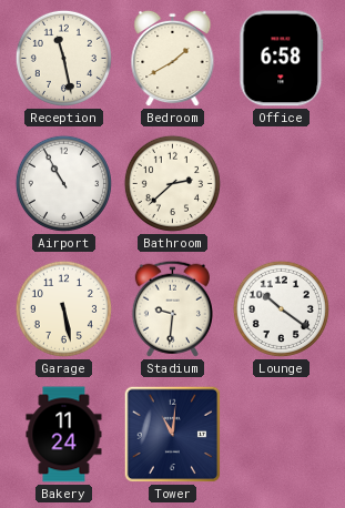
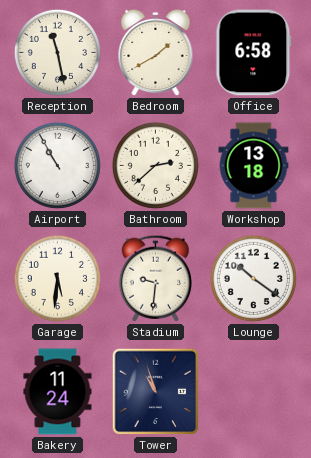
Workshop: none -> 13:18 (254, 166)
Garage: 5:28 -> 5:31 (57, 278)
Tower: 11:01 -> 10:57 (156, 392)
